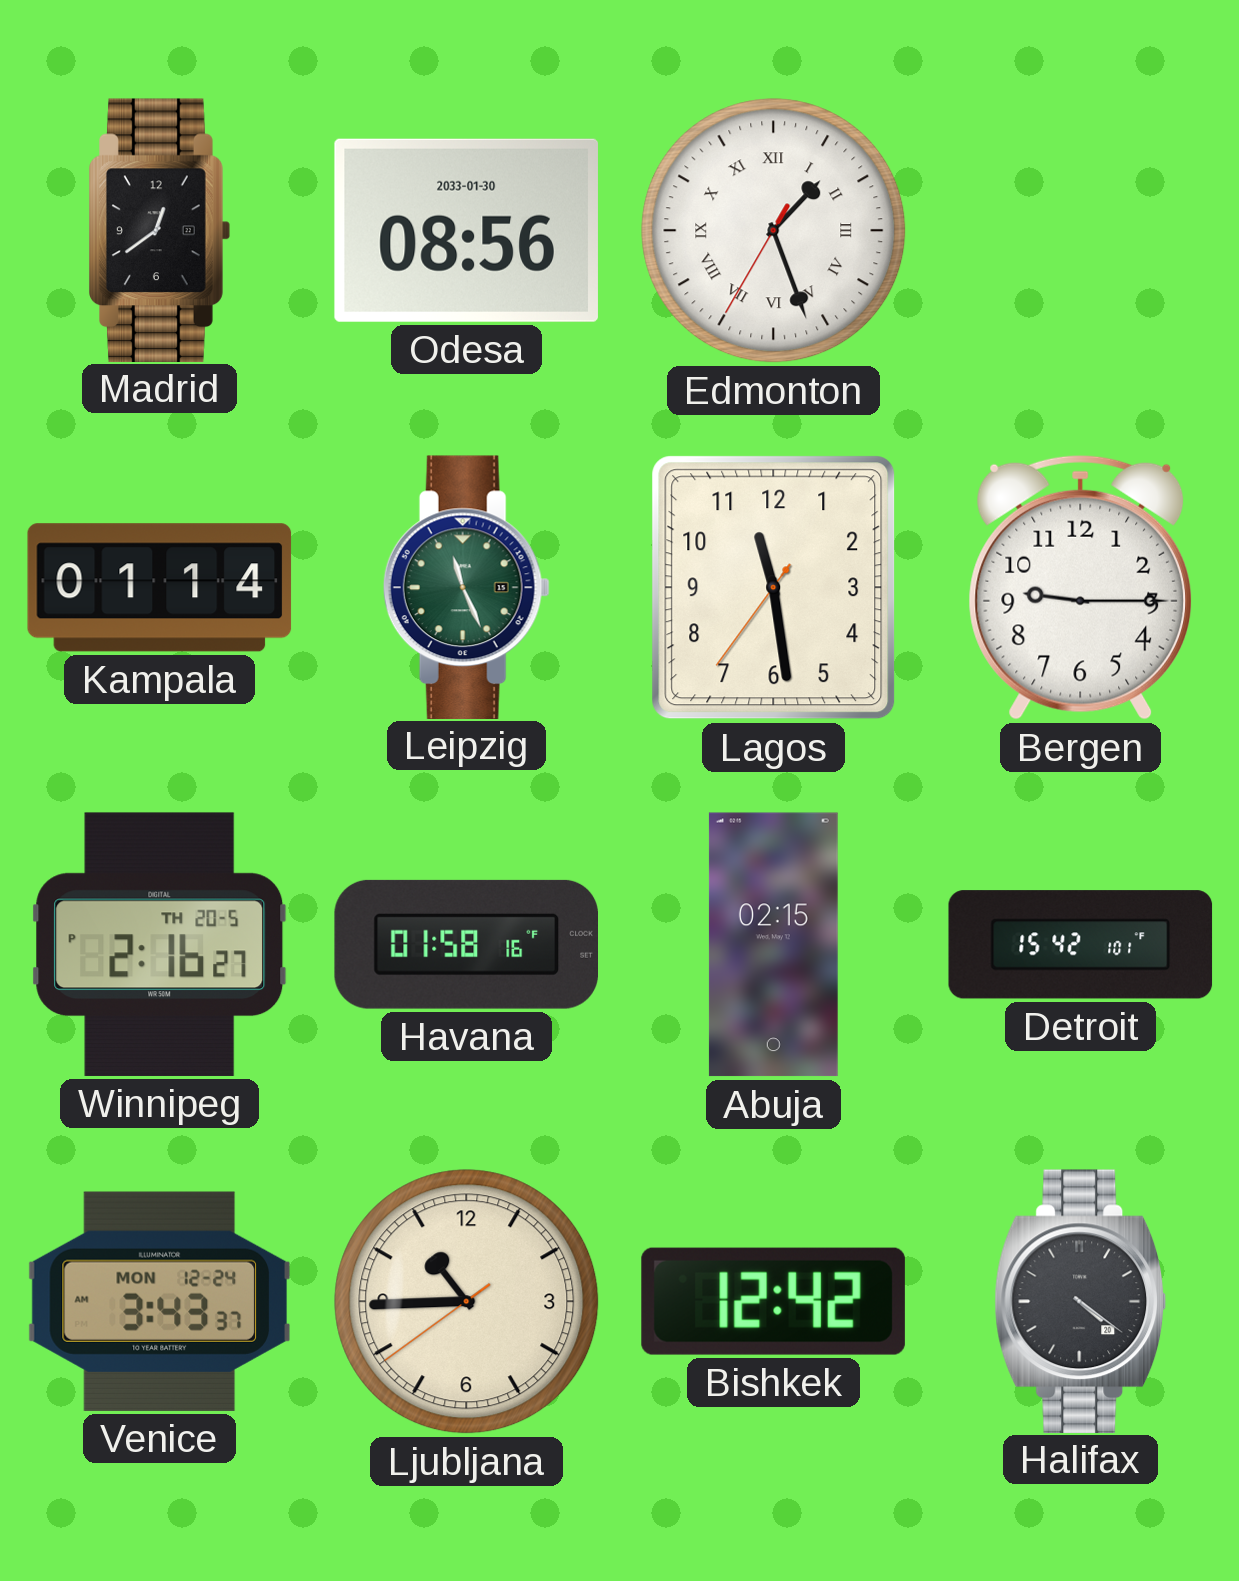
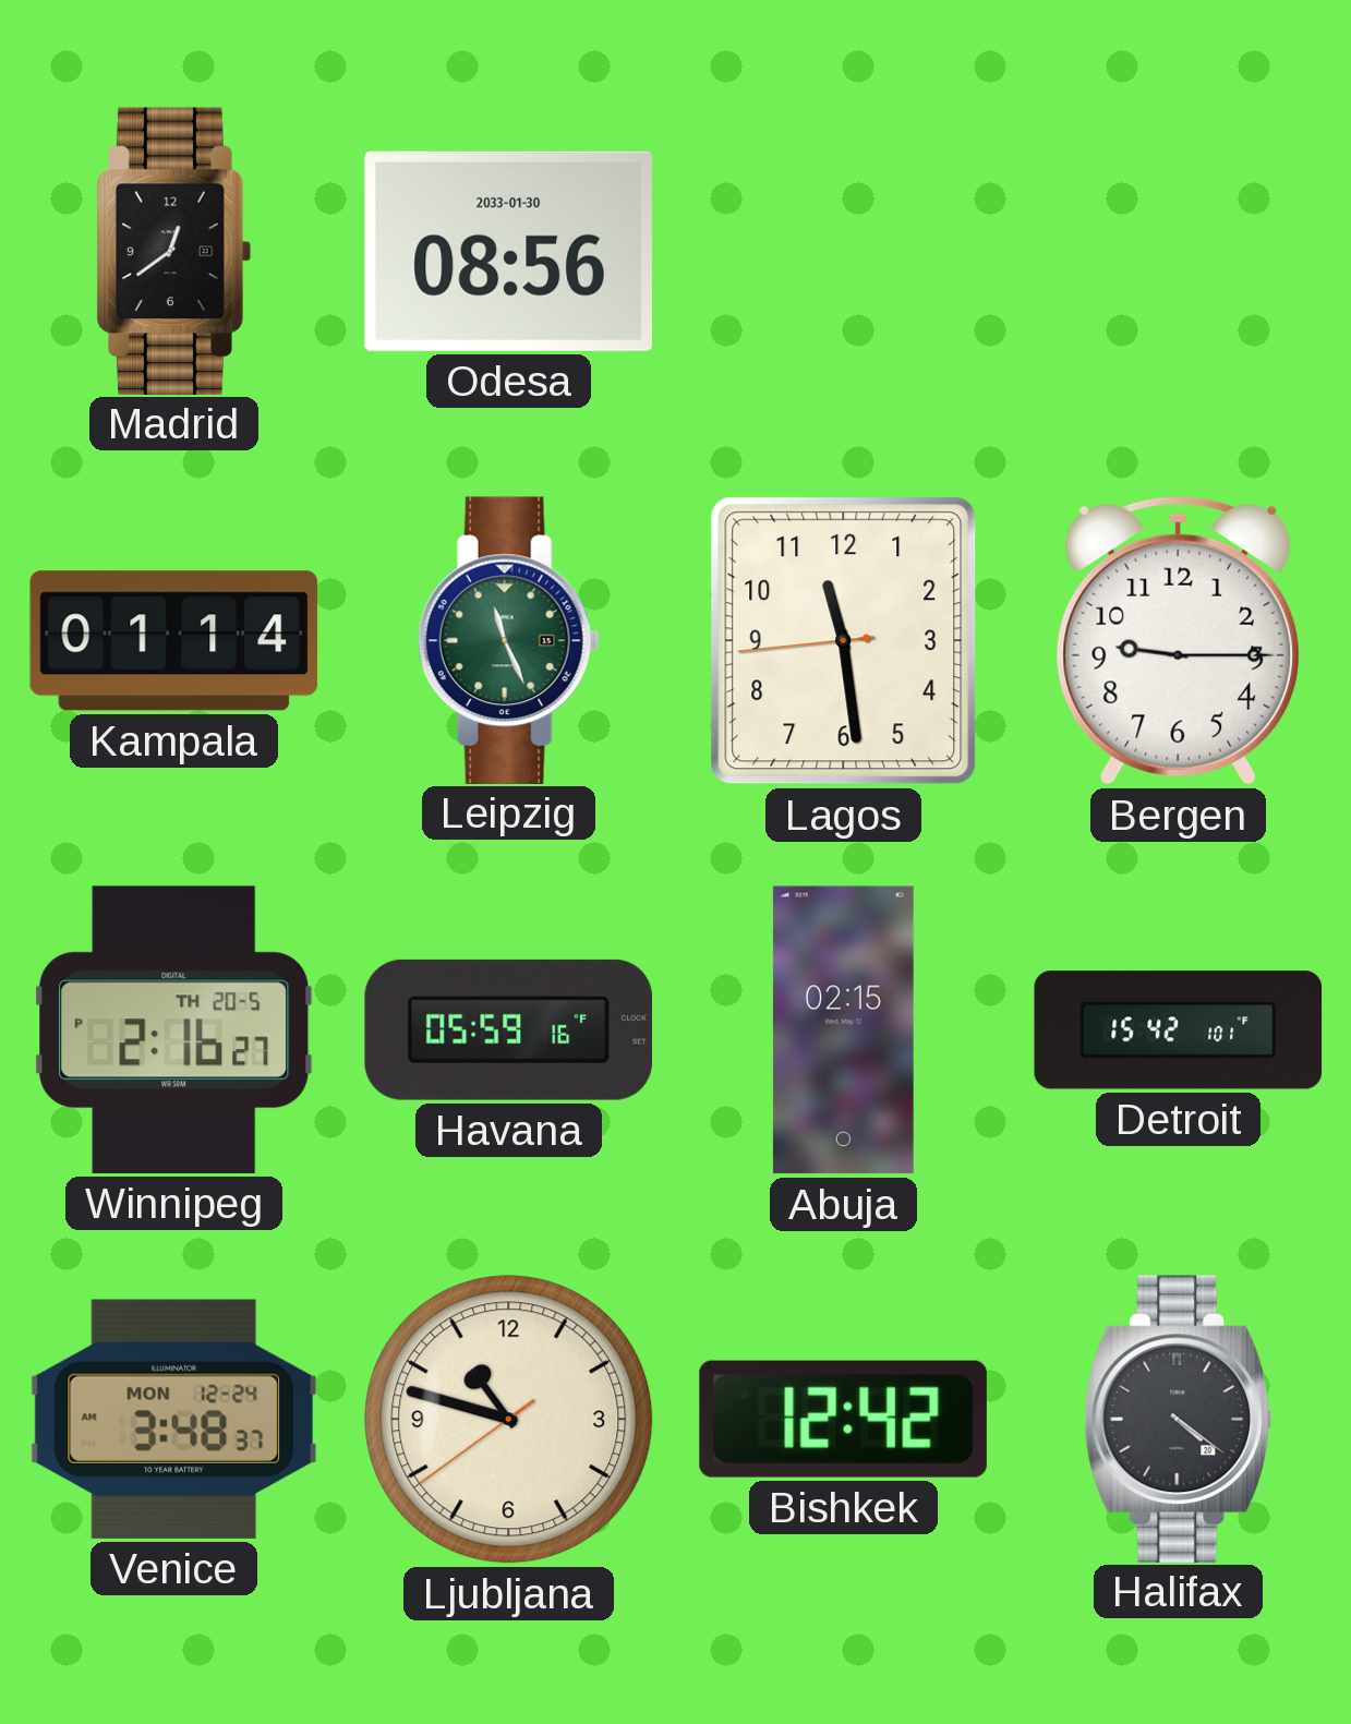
Edmonton: 1:26 -> none (774, 231)
Lagos: 11:28:36 -> 11:28:44 (844, 641)
Havana: 01:58 -> 05:59 (508, 1029)
Venice: 3:43 -> 3:48 (173, 1419)
Ljubljana: 10:44 -> 10:47 (509, 1420)
